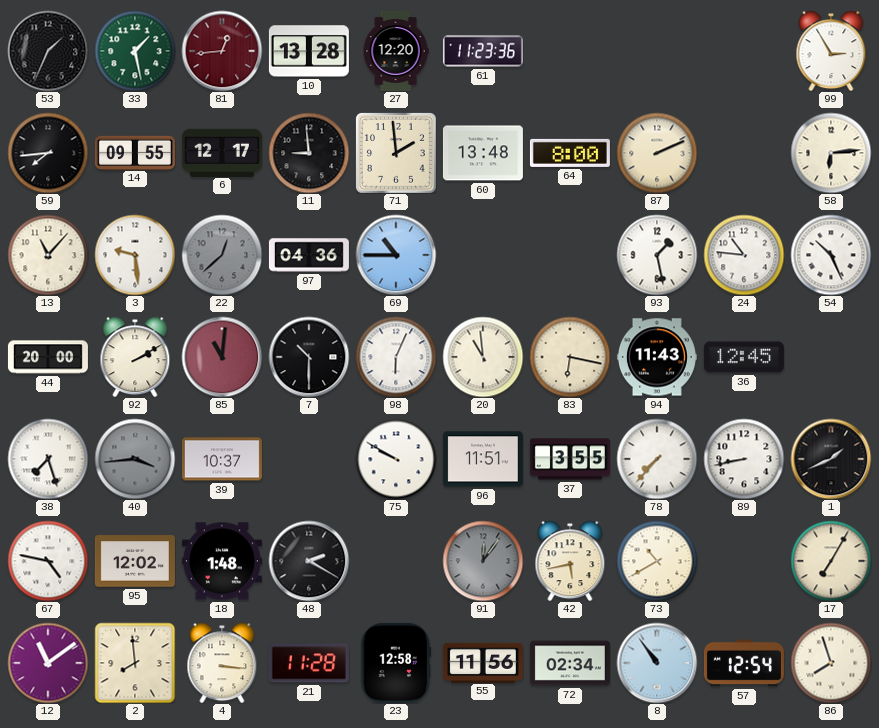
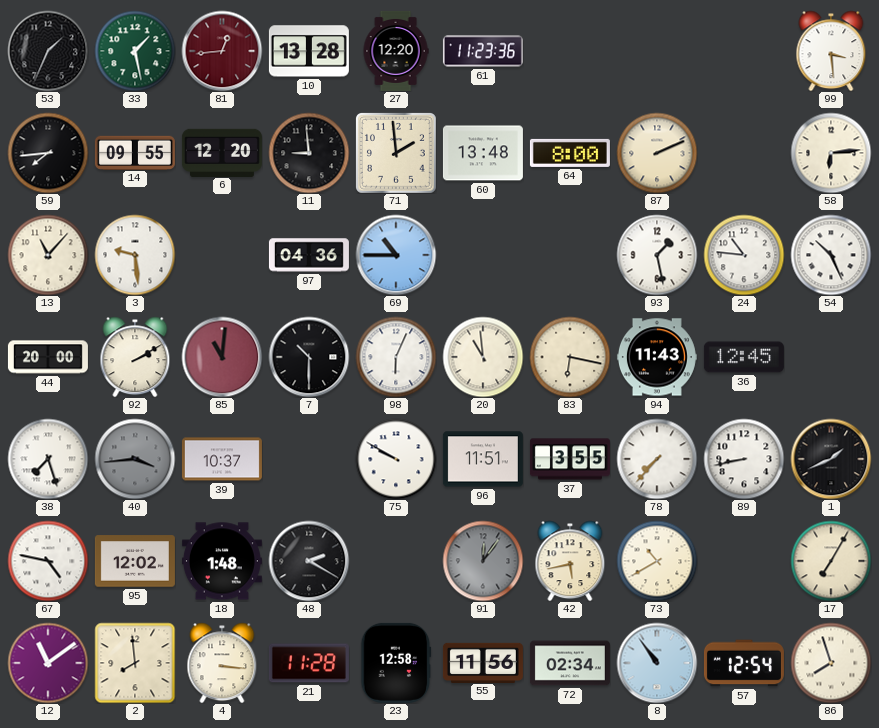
99: 2:55 -> 3:29 (831, 51)
6: 12:17 -> 12:20 (222, 152)
22: 12:38 -> none (222, 255)
